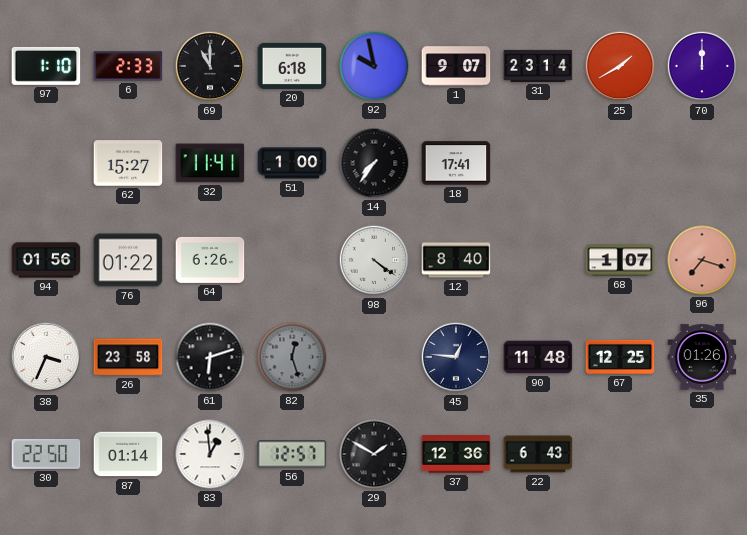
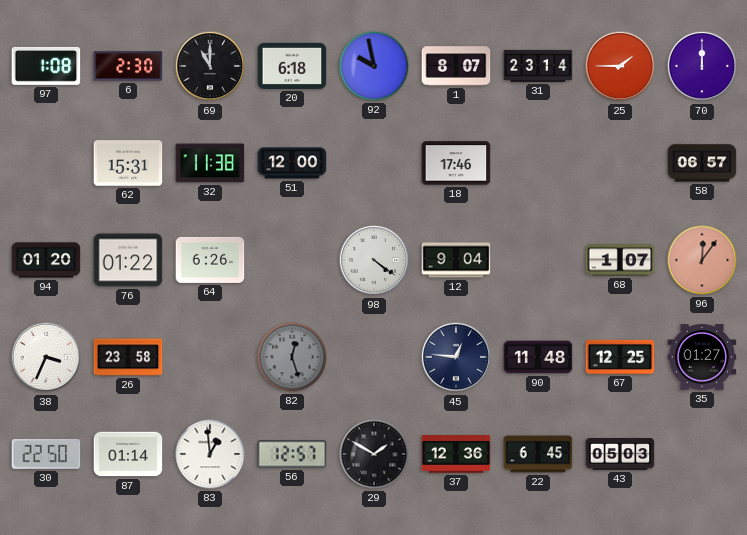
97: 1:10 -> 1:08 (46, 66)
6: 2:33 -> 2:30 (128, 66)
1: 9:07 -> 8:07 (456, 66)
25: 1:40 -> 1:45 (620, 66)
62: 15:27 -> 15:31 (128, 163)
32: 11:41 -> 11:38 (210, 163)
51: 1:00 -> 12:00 (292, 163)
14: 7:36 -> none (374, 163)
18: 17:41 -> 17:46 (456, 163)
58: none -> 06:57 (702, 163)
94: 01:56 -> 01:20 (46, 260)
12: 8:40 -> 9:04 (456, 260)
96: 7:18 -> 12:06 (702, 260)
61: 6:12 -> none (210, 357)
35: 01:26 -> 01:27 (702, 357)
22: 6:43 -> 6:45 (538, 454)
43: none -> 05:03 (620, 455)
